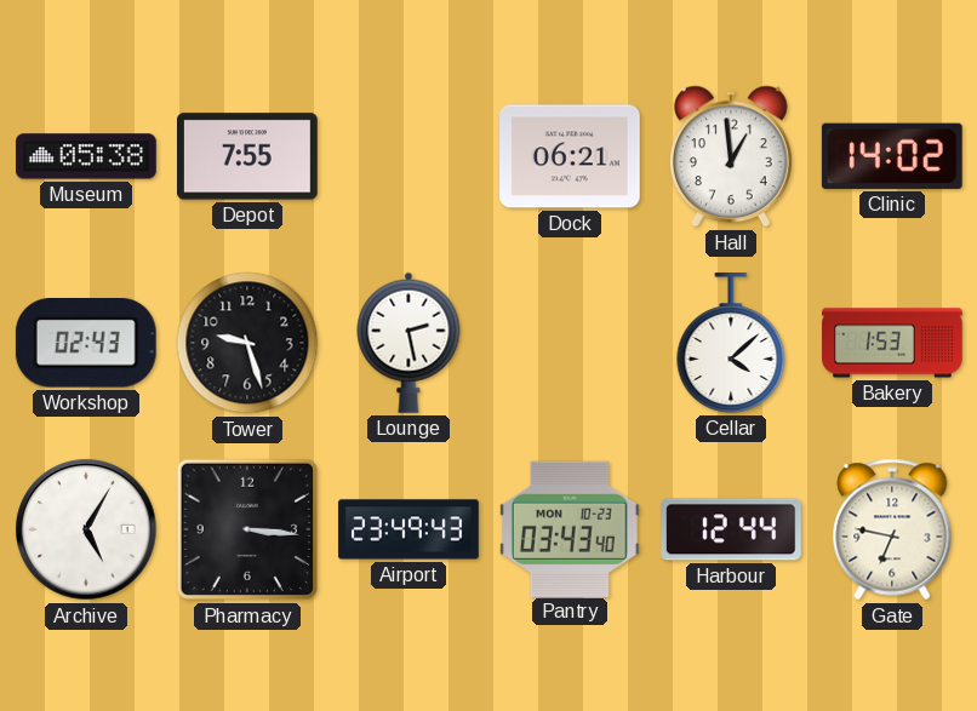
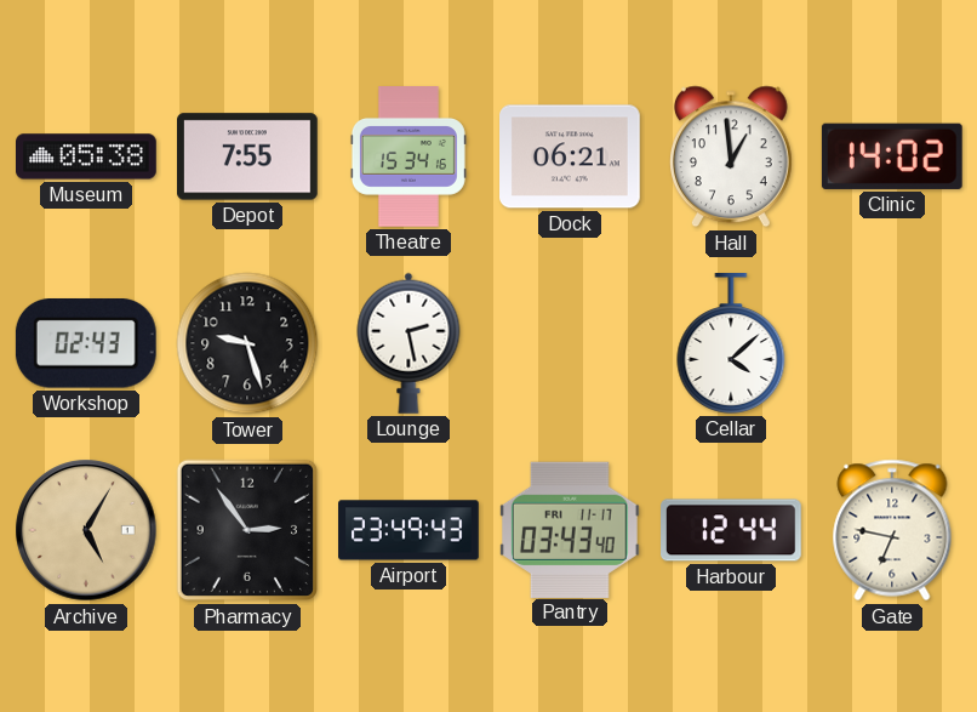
Theatre: none -> 15:34 (408, 156)
Bakery: 1:53 -> none (892, 343)
Archive dial: white -> champagne (86, 530)
Pharmacy: 3:16 -> 2:54 (247, 530)
Pantry date: MON 10-23 -> FRI 11-17 (570, 529)
